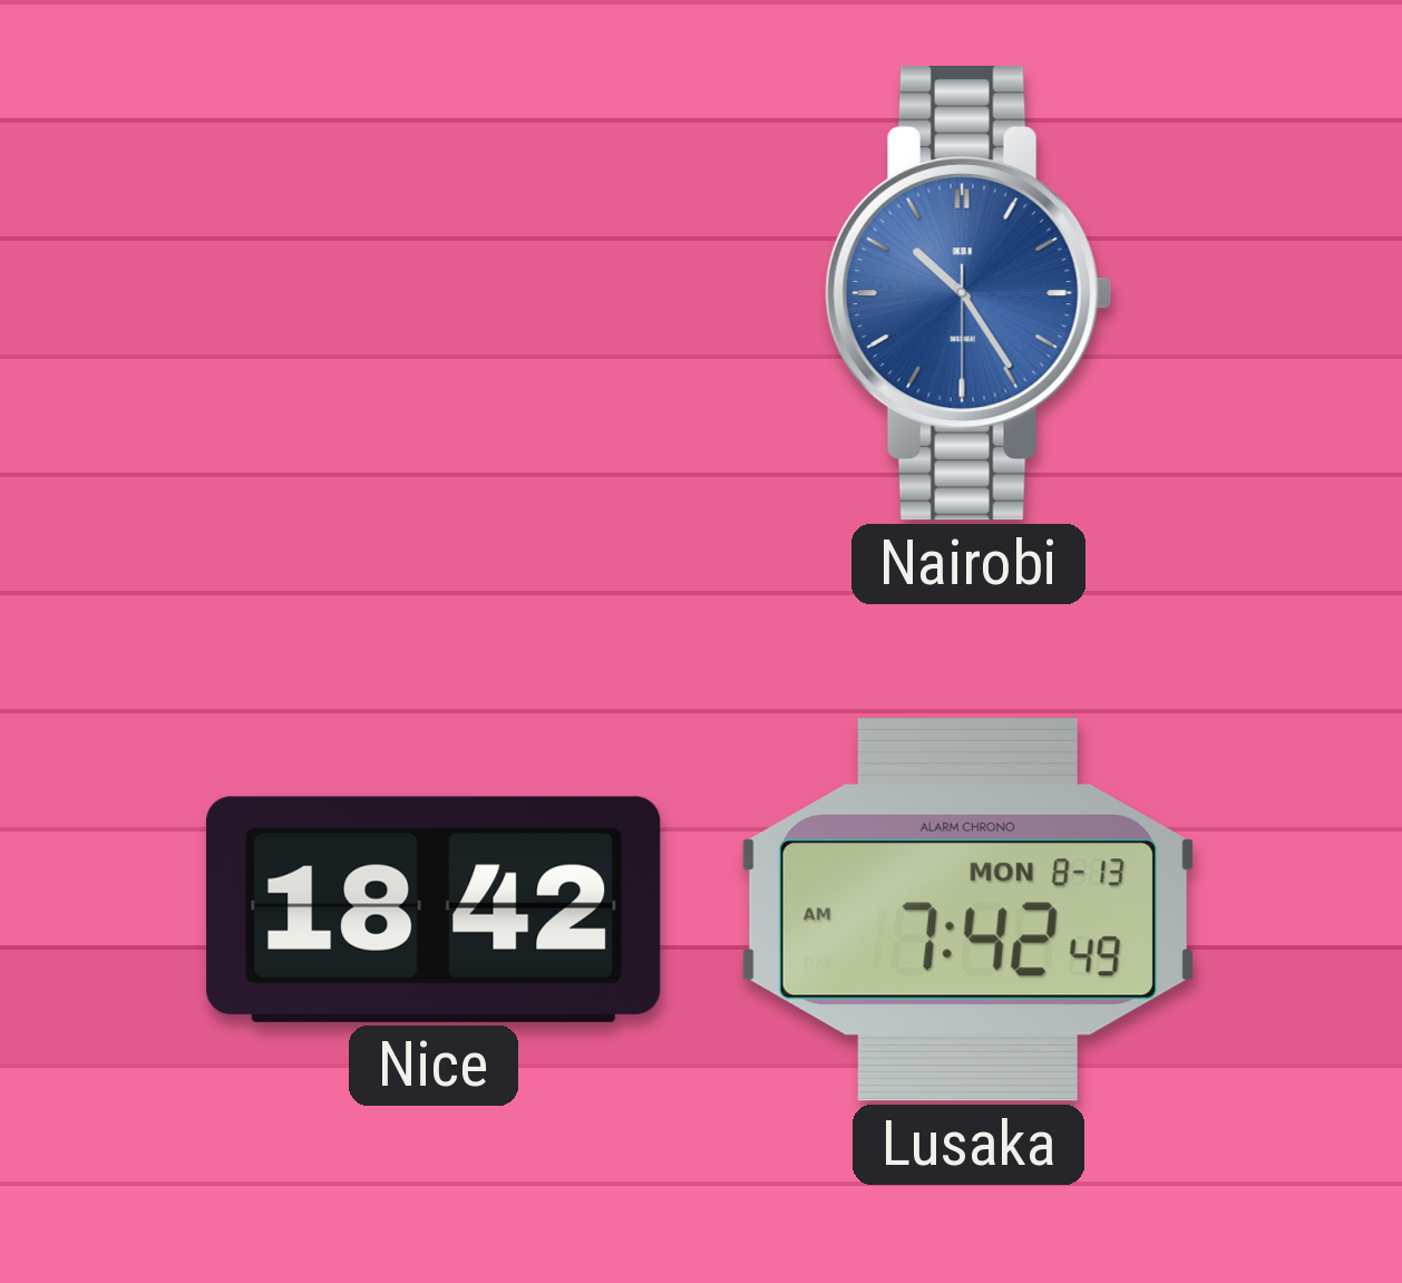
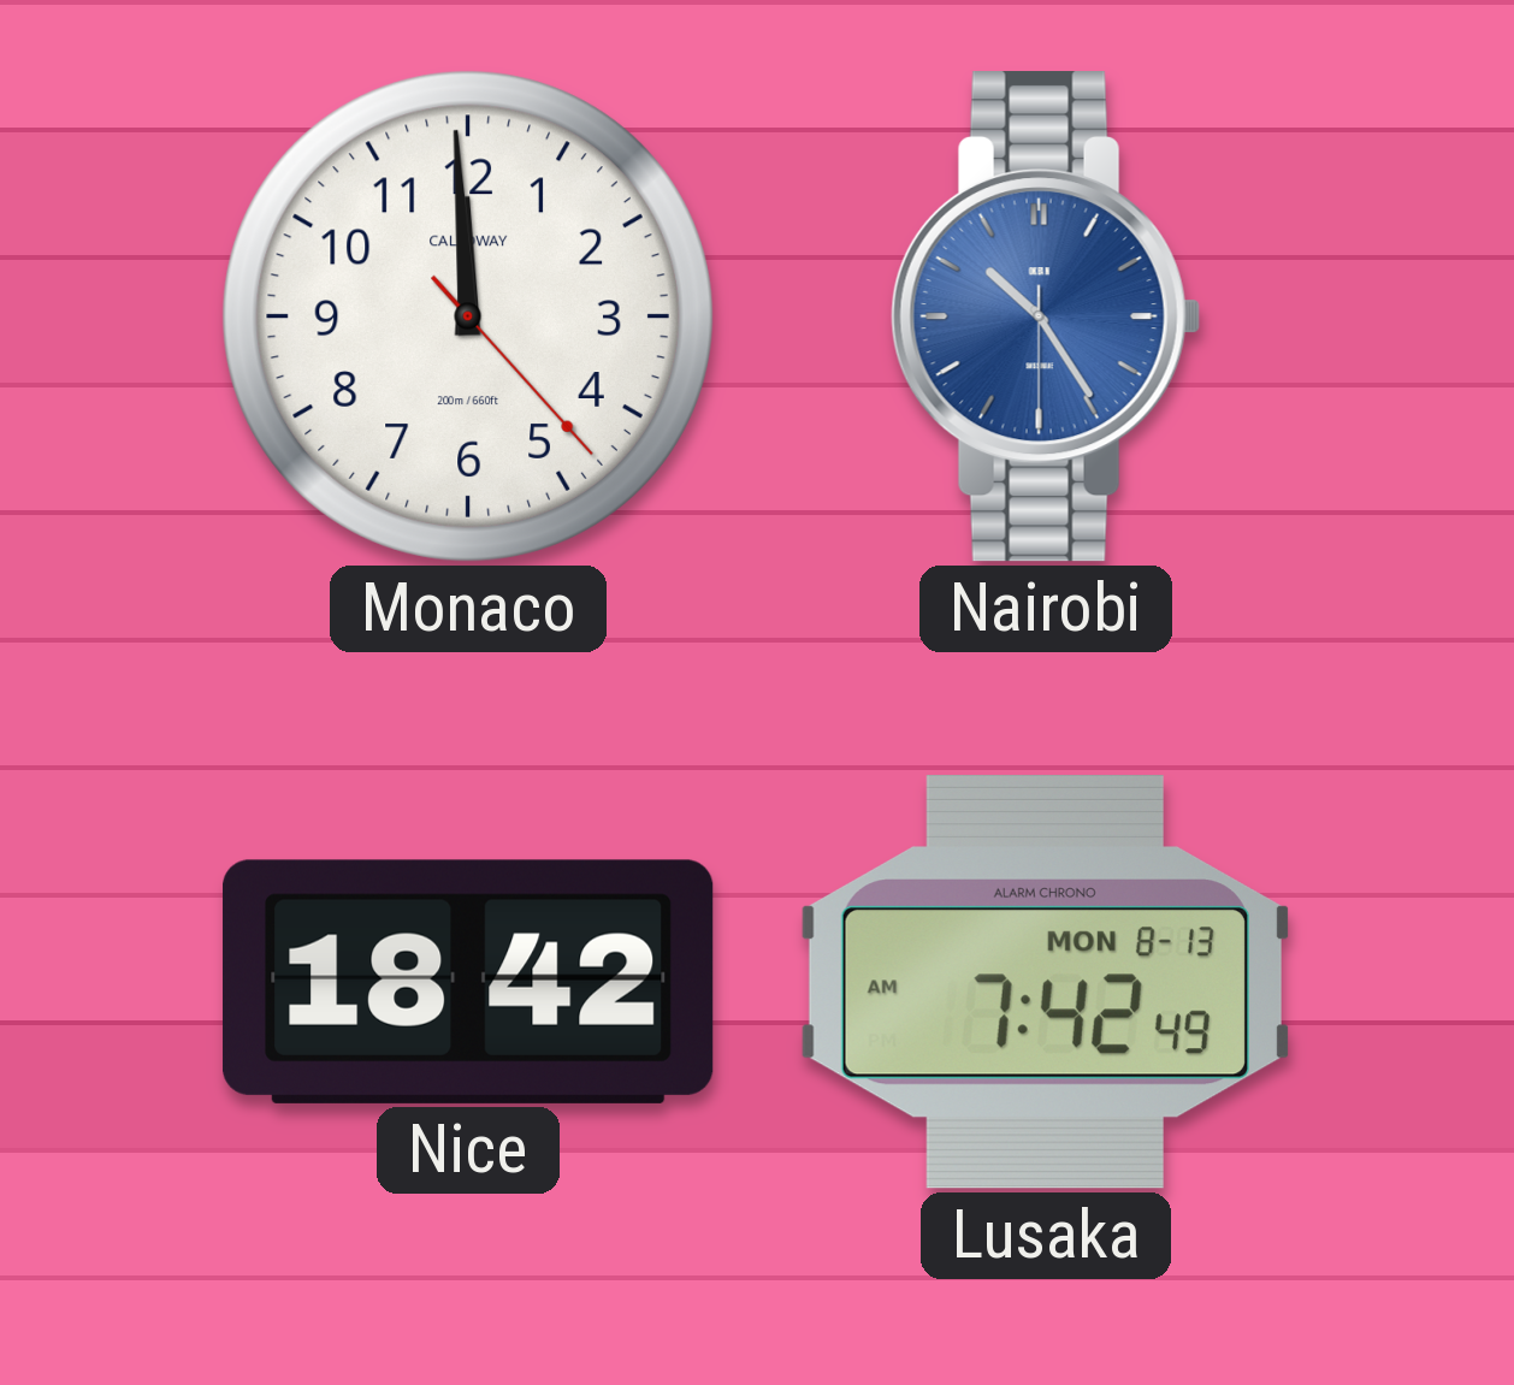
Monaco: none -> 11:59 (468, 316)
